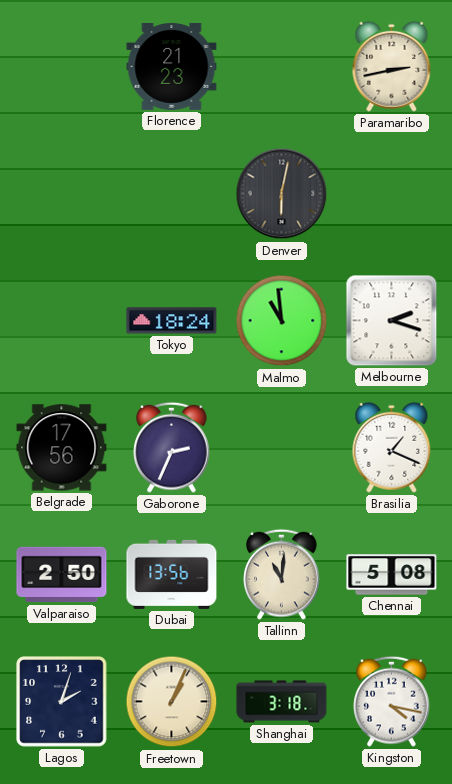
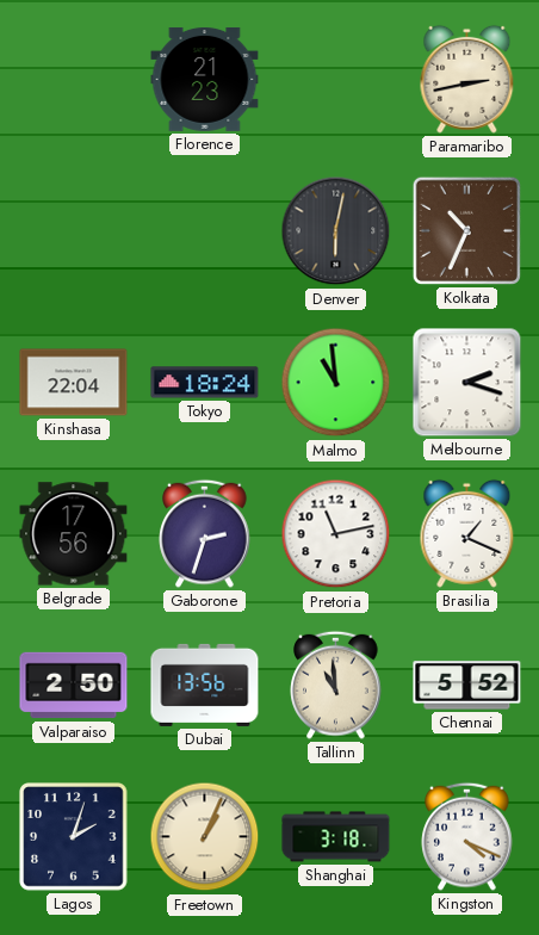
Kolkata: none -> 10:34 (466, 230)
Kinshasa: none -> 22:04 (74, 383)
Gaborone: 2:34 -> 2:33 (205, 533)
Pretoria: none -> 11:13 (336, 534)
Tallinn: 11:01 -> 10:59 (336, 685)
Chennai: 5:08 -> 5:52 (467, 686)
Kingston: 4:17 -> 4:19 (467, 836)
